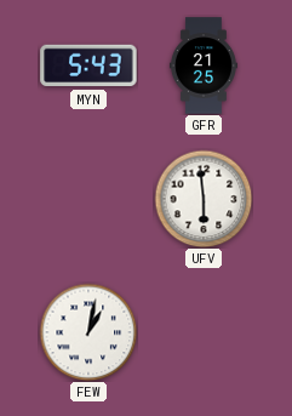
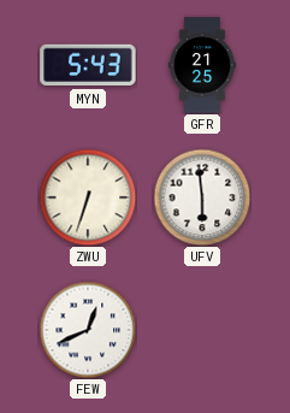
ZWU: none -> 6:33 (88, 197)
FEW: 1:02 -> 12:41 (88, 330)
